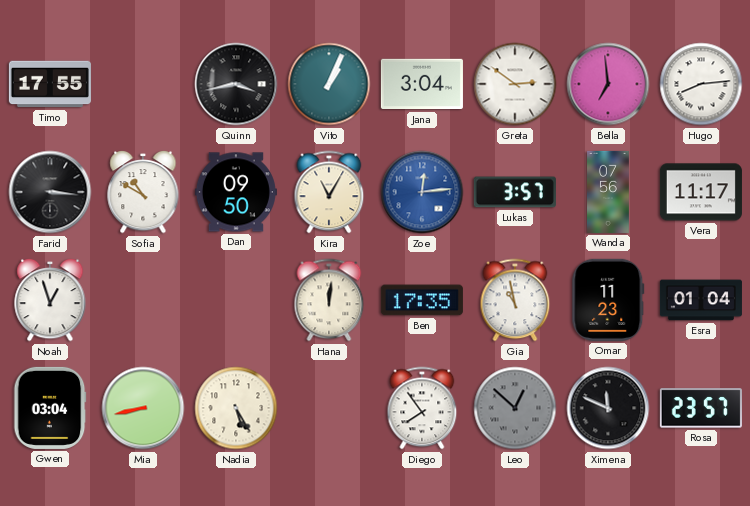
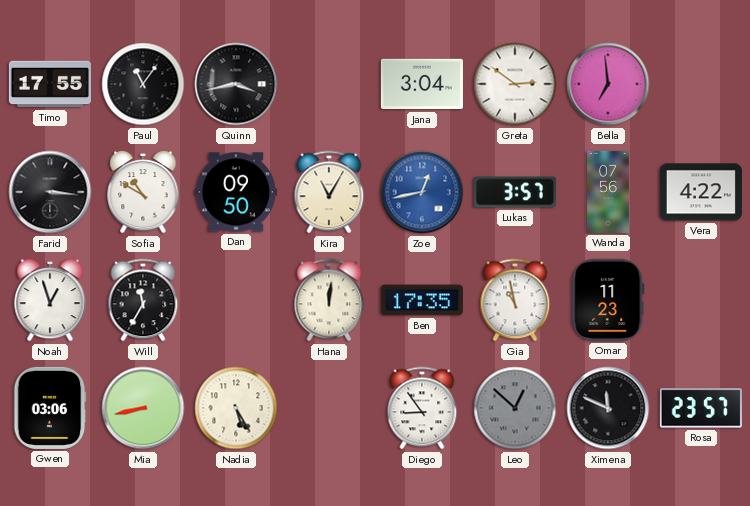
Paul: none -> 11:06 (143, 84)
Vito: 1:04 -> none (329, 84)
Hugo: 8:14 -> none (701, 84)
Zoe: 12:14 -> 12:43 (422, 192)
Vera: 11:17 -> 4:22 (701, 192)
Will: none -> 11:35 (143, 300)
Esra: 01:04 -> none (701, 300)
Gwen: 03:04 -> 03:06 (50, 408)
Diego: 7:54 -> 8:54 (422, 408)
